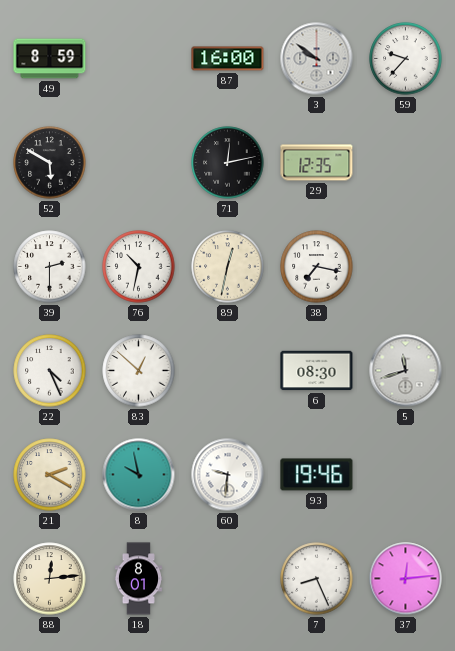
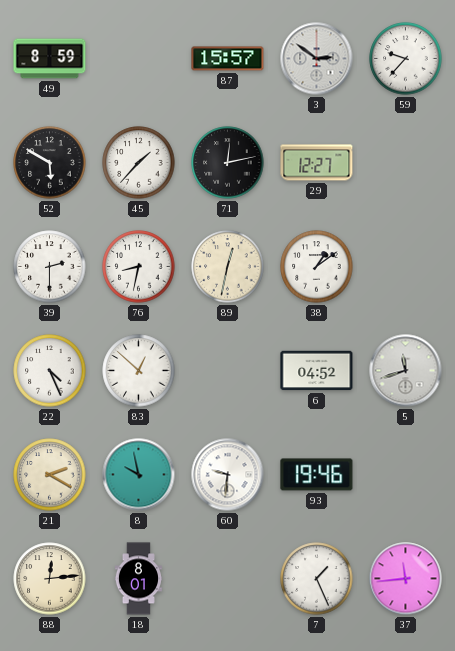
87: 16:00 -> 15:57 (228, 59)
3: 9:51 -> 2:51 (317, 59)
45: none -> 1:37 (139, 163)
29: 12:35 -> 12:27 (317, 163)
76: 10:32 -> 8:32 (139, 267)
38: 7:17 -> 1:09 (317, 267)
6: 08:30 -> 04:52 (317, 371)
7: 8:26 -> 1:26 (317, 579)
37: 12:14 -> 11:44 (406, 579)
